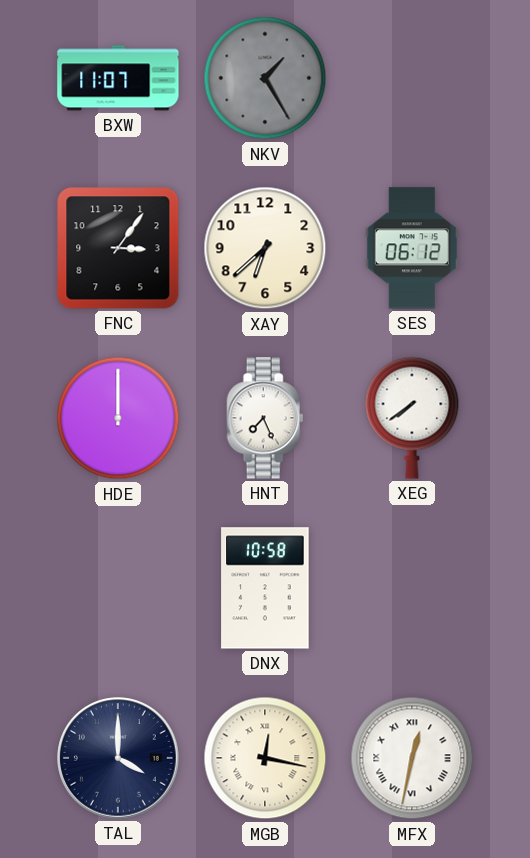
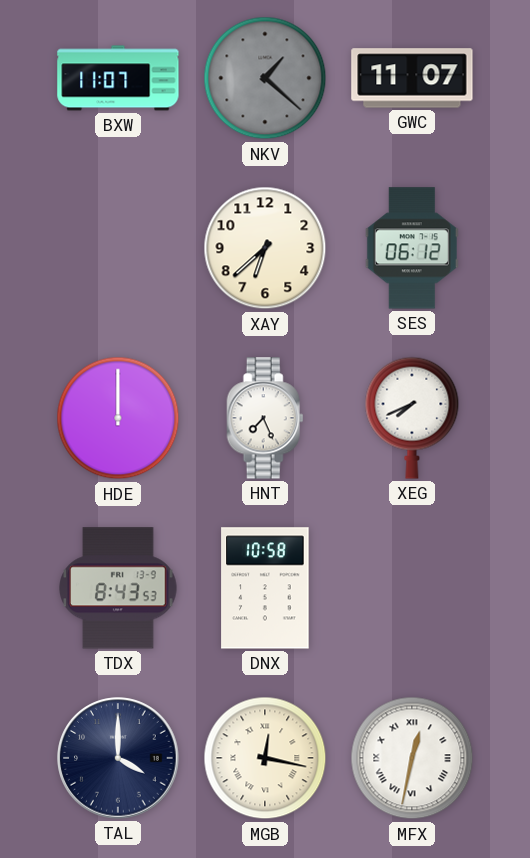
NKV: 1:25 -> 1:22 (265, 78)
GWC: none -> 11:07 (412, 78)
FNC: 3:06 -> none (118, 248)
XEG: 7:39 -> 7:41 (412, 418)
TDX: none -> 8:43 (118, 588)
